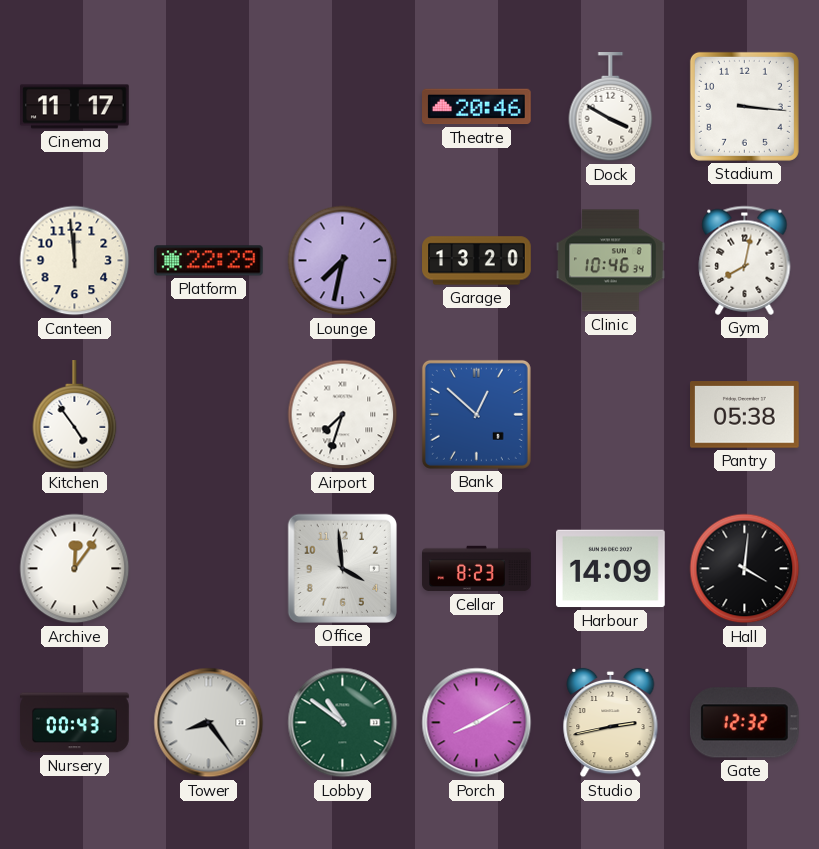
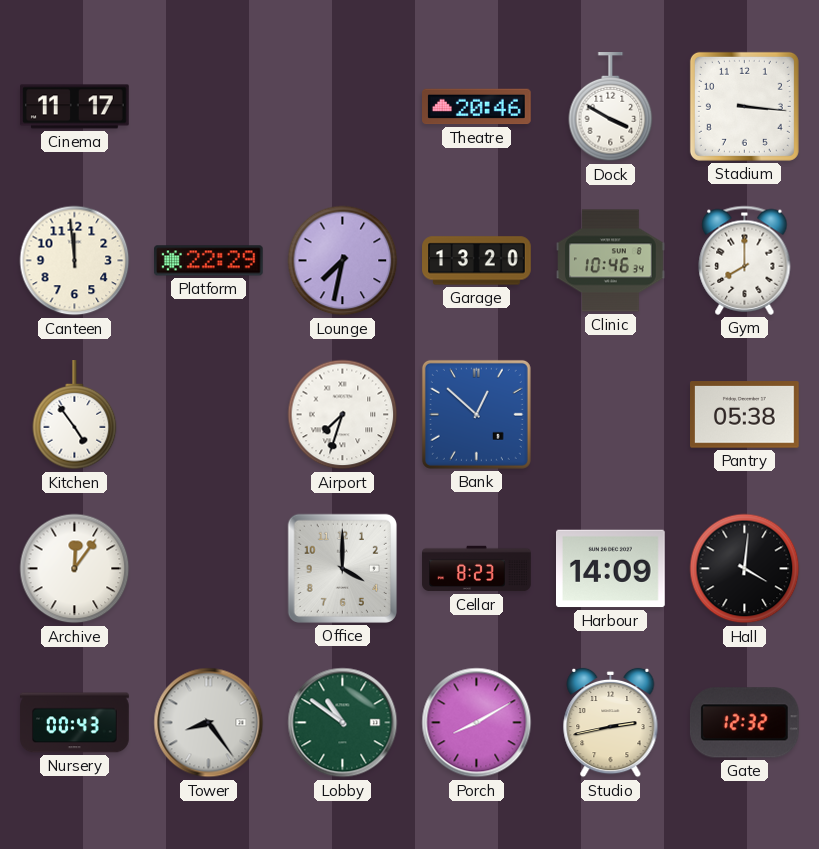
Gym: 8:02 -> 8:00 (745, 260)
Office: 3:59 -> 4:00 (342, 568)
